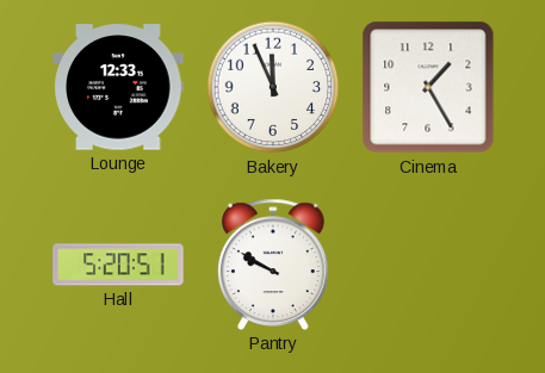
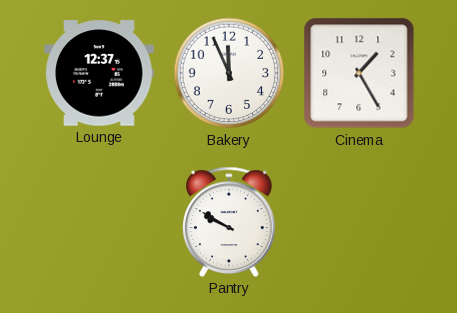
Lounge: 12:33 -> 12:37 (99, 73)
Hall: 5:20 -> none (118, 265)
